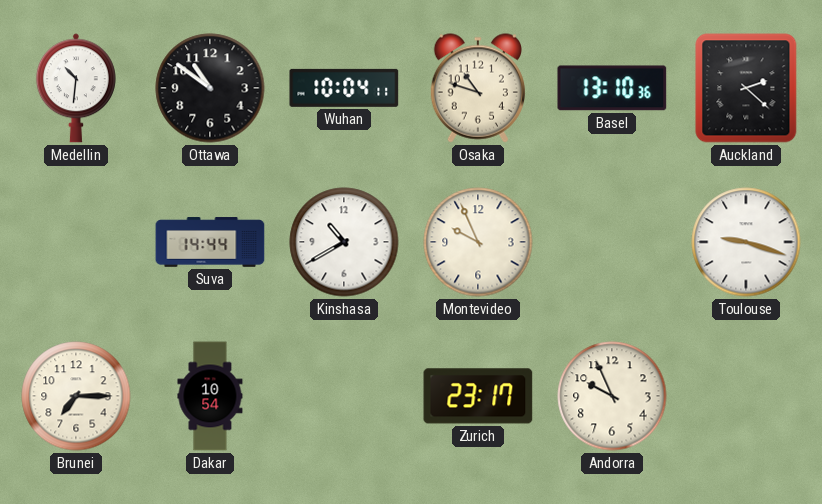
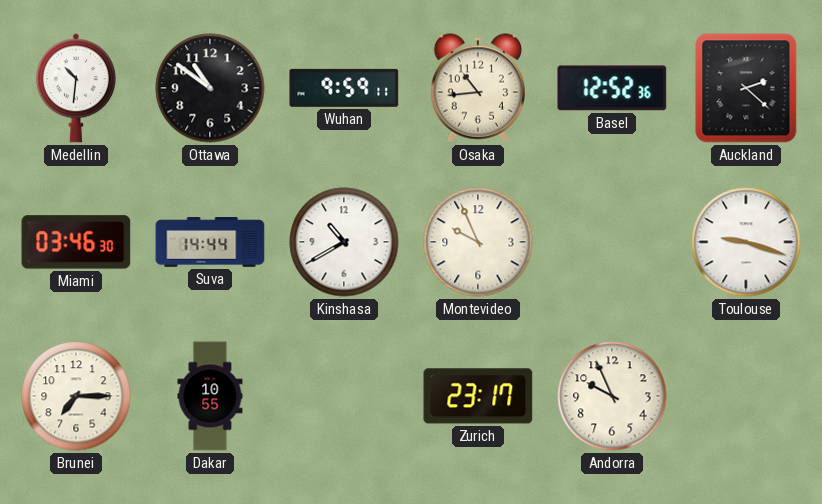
Wuhan: 10:04 -> 9:59 (344, 88)
Osaka: 10:48 -> 10:44 (478, 88)
Basel: 13:10 -> 12:52 (612, 88)
Miami: none -> 03:46 (76, 242)
Dakar: 10:54 -> 10:55 (210, 396)
